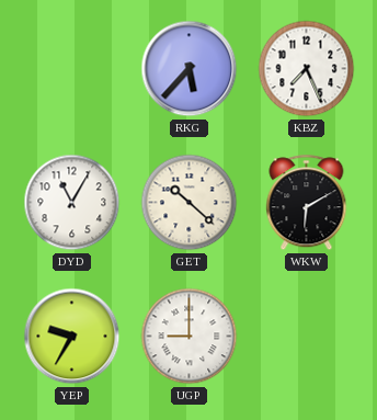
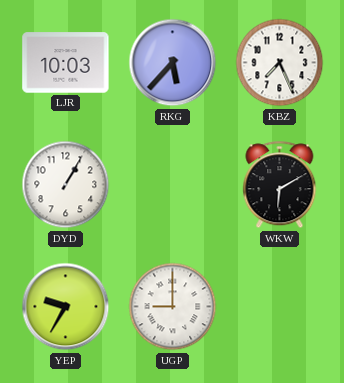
LJR: none -> 10:03 (66, 63)
DYD: 11:05 -> 1:05 (66, 185)
GET: 10:22 -> none (190, 203)
